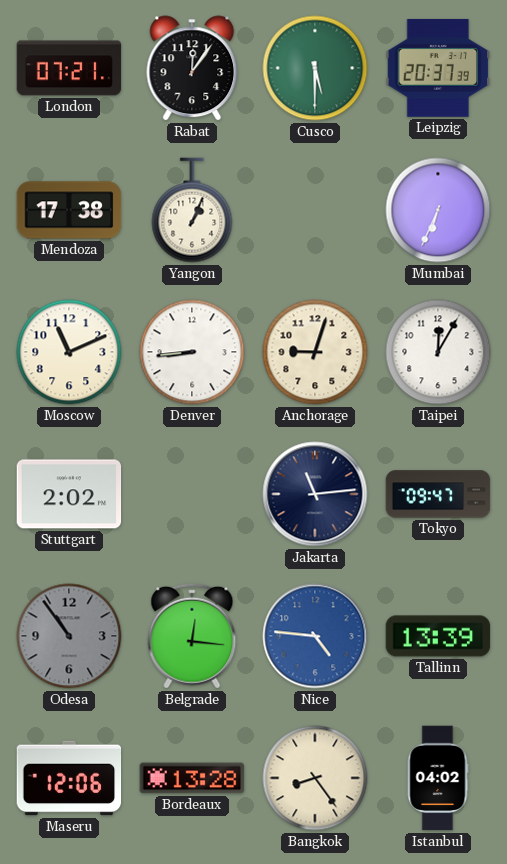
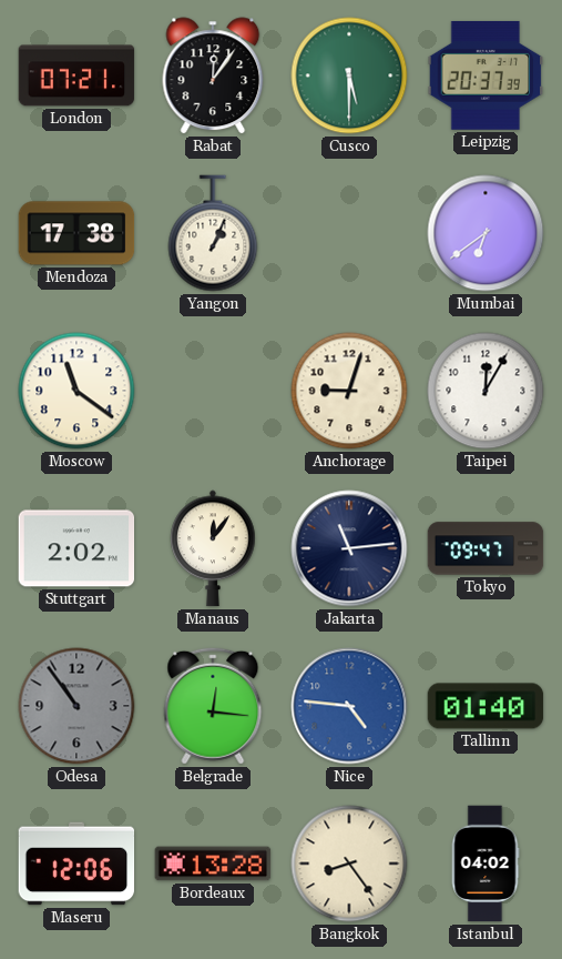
Mumbai: 6:34 -> 6:39 (486, 233)
Moscow: 11:11 -> 11:21 (76, 391)
Denver: 8:44 -> none (192, 352)
Manaus: none -> 12:06 (213, 548)
Tallinn: 13:39 -> 01:40 (486, 706)
